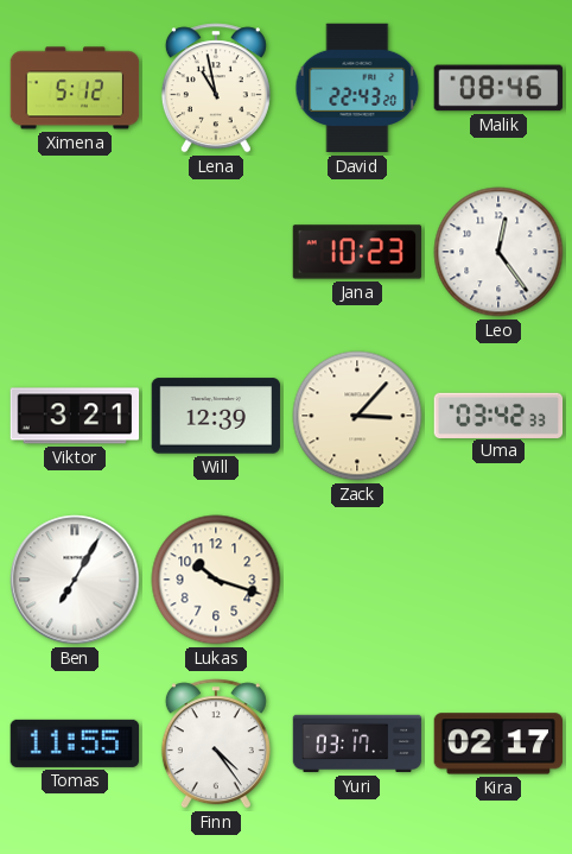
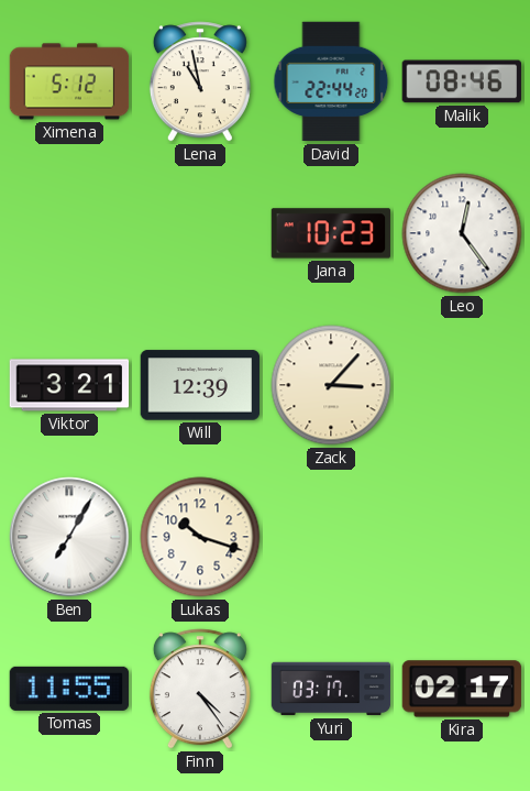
David: 22:43 -> 22:44 (331, 81)
Uma: 03:42 -> none (498, 415)
